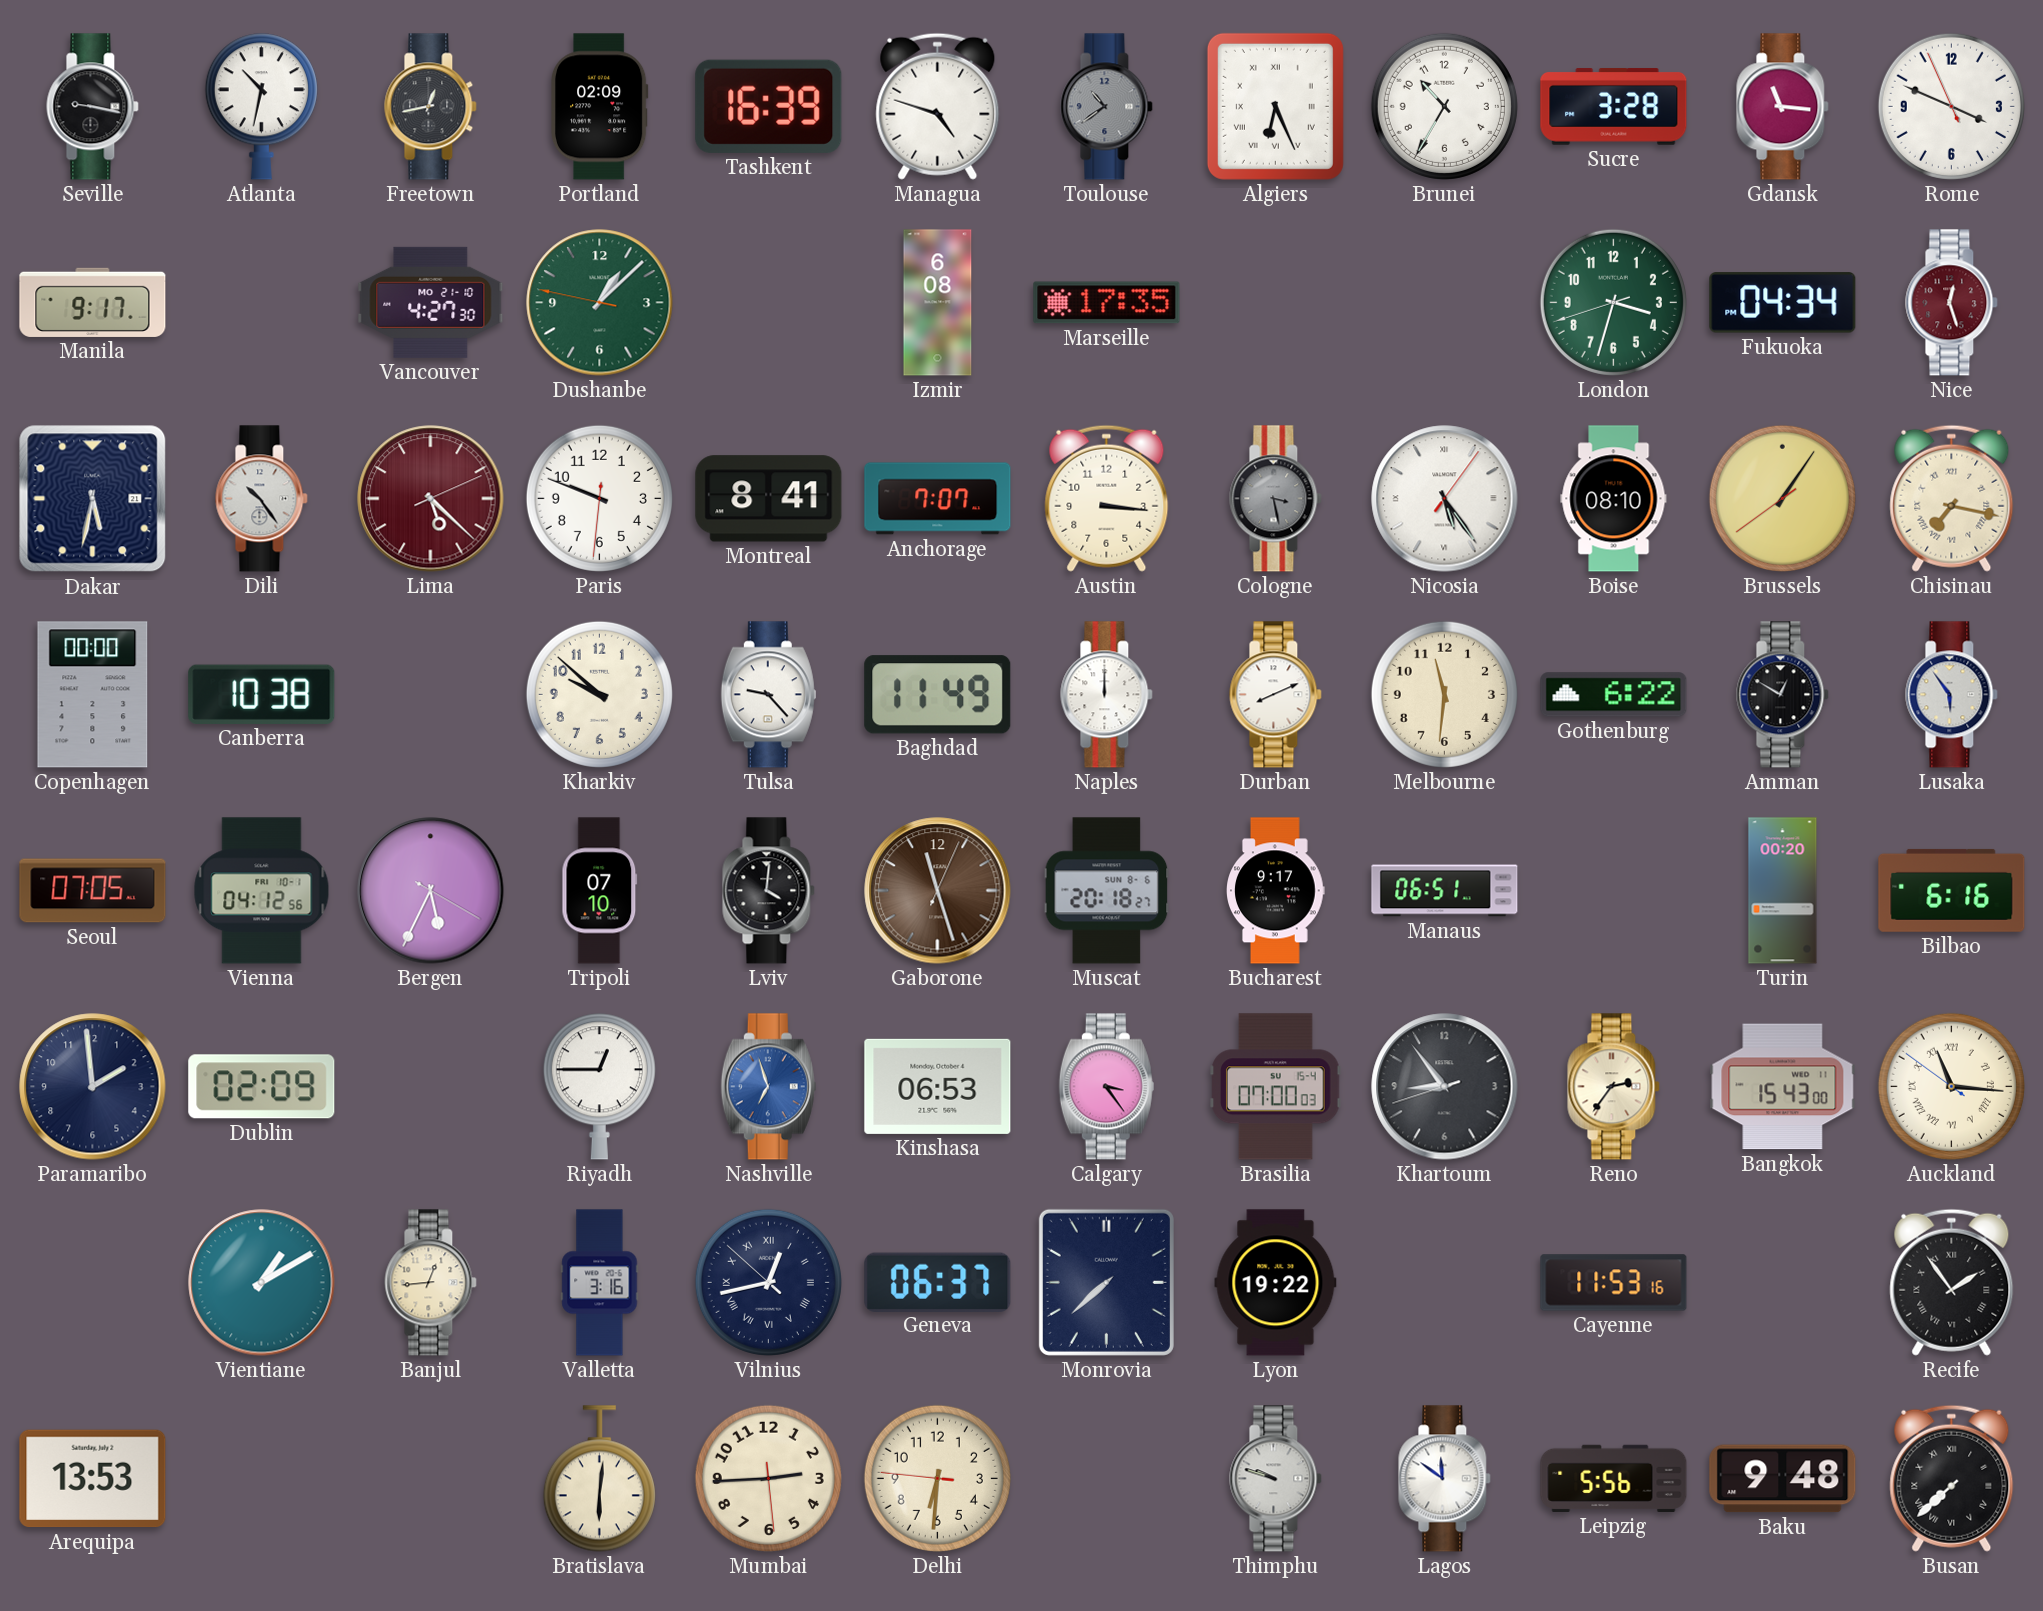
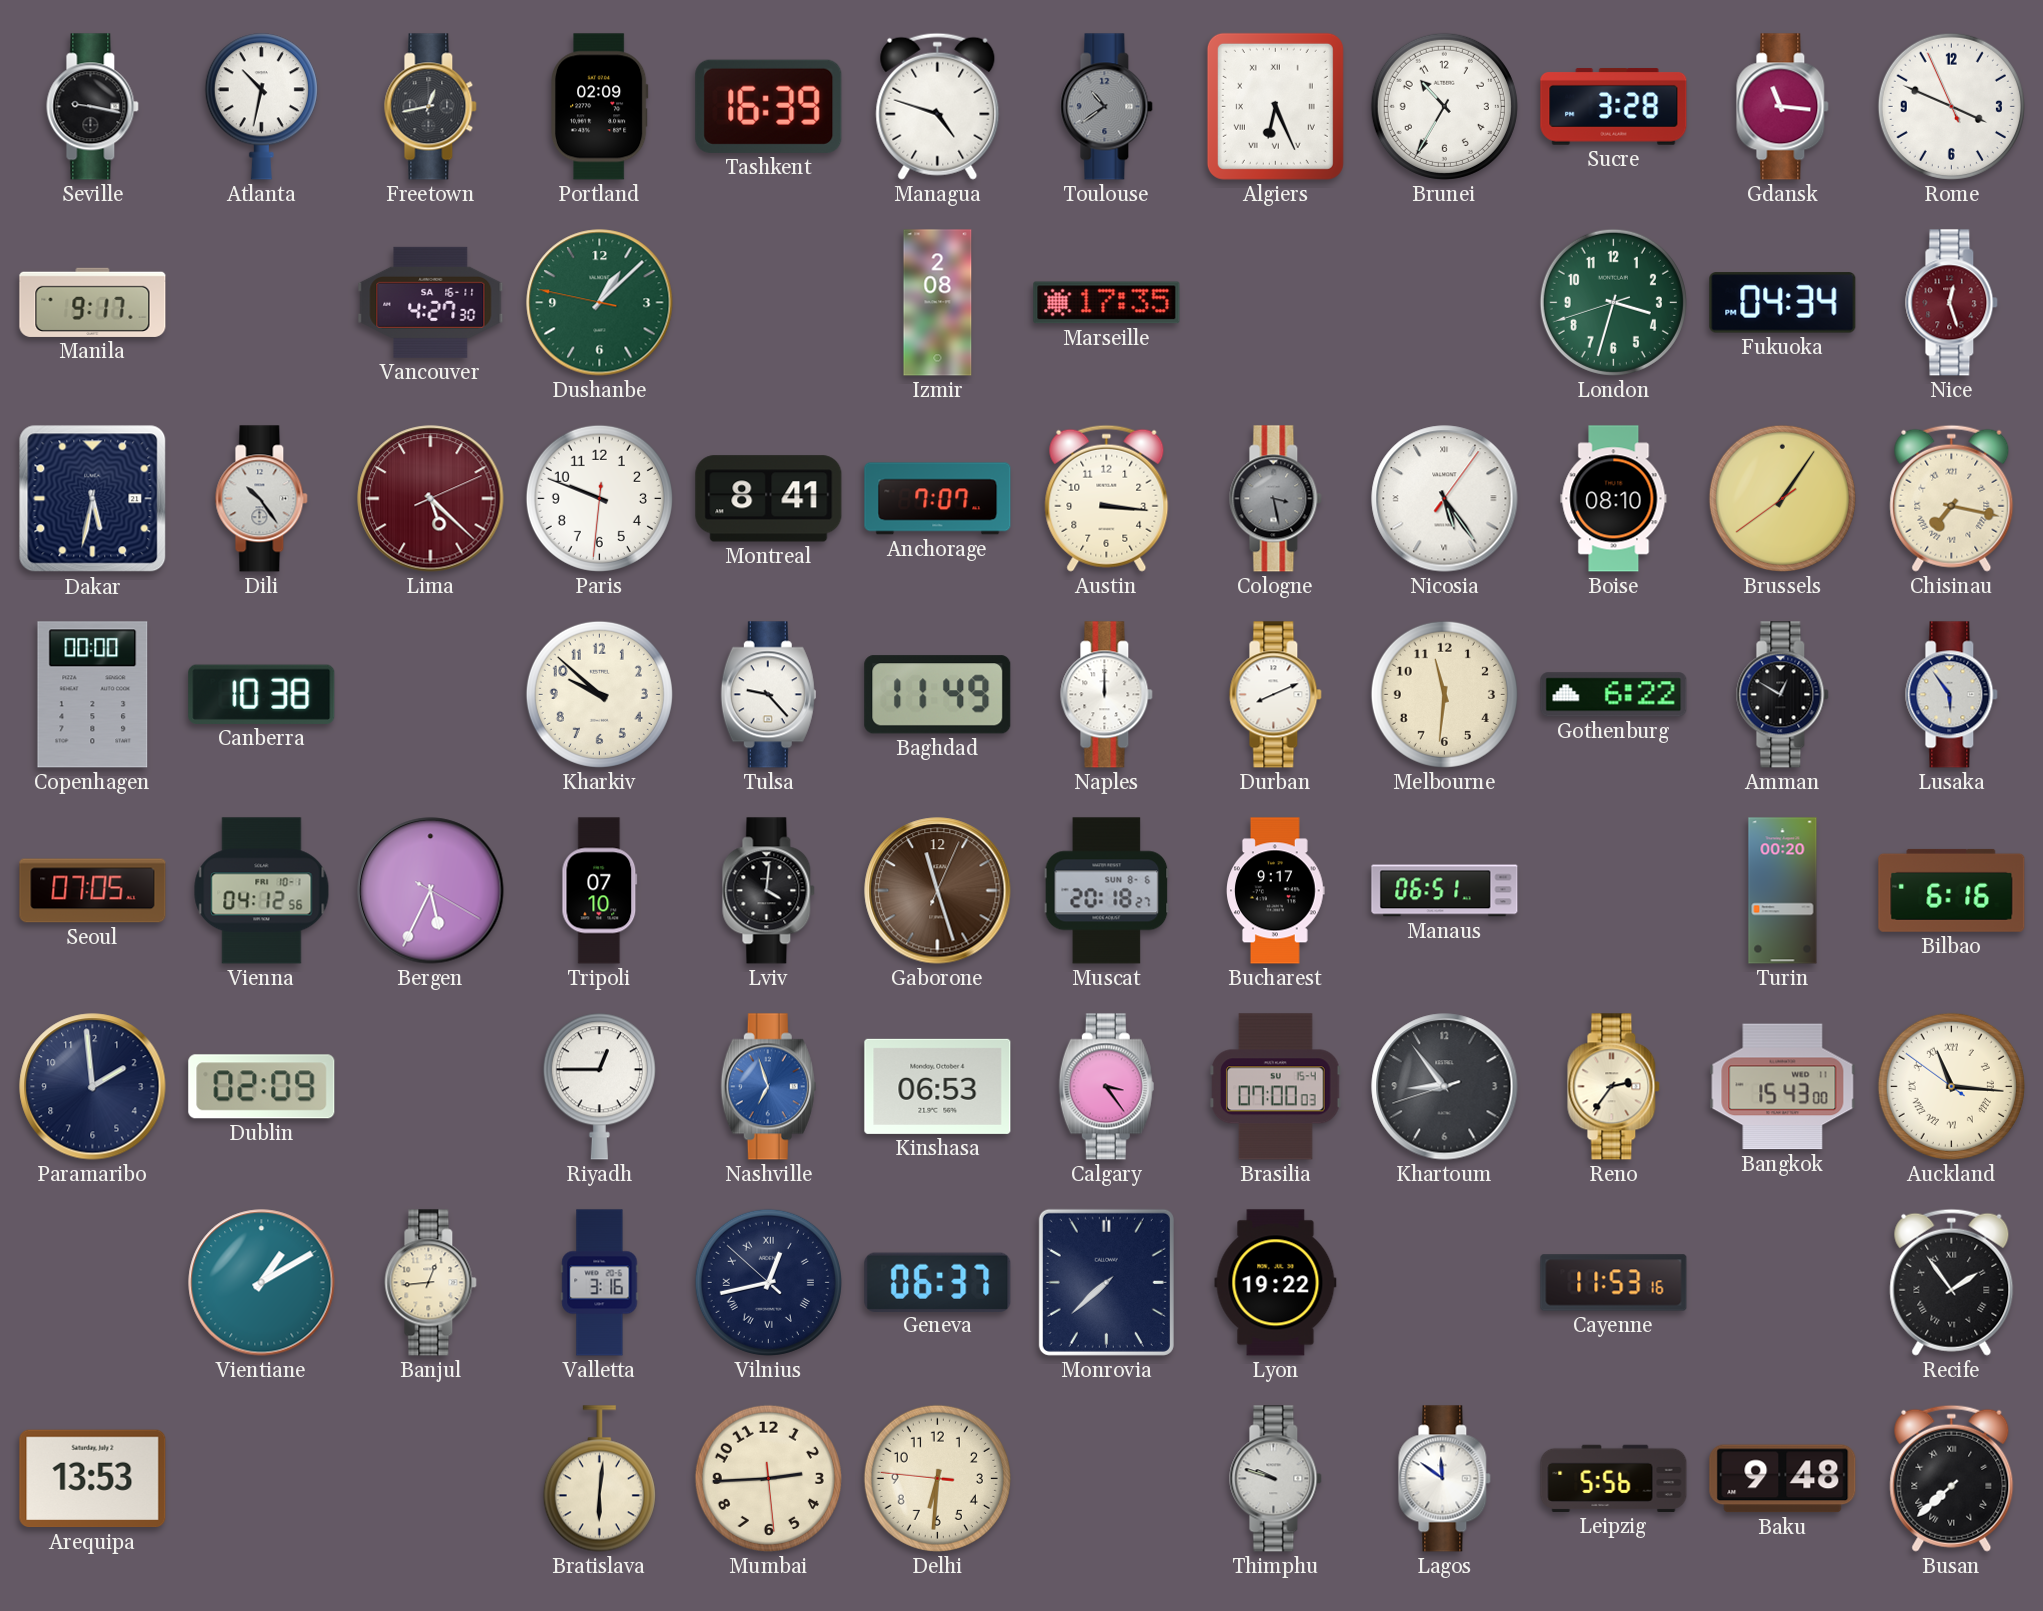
Vancouver date: MO 21-10 -> SA 16-11 (431, 302)
Izmir: 6:08 -> 2:08 (938, 303)
